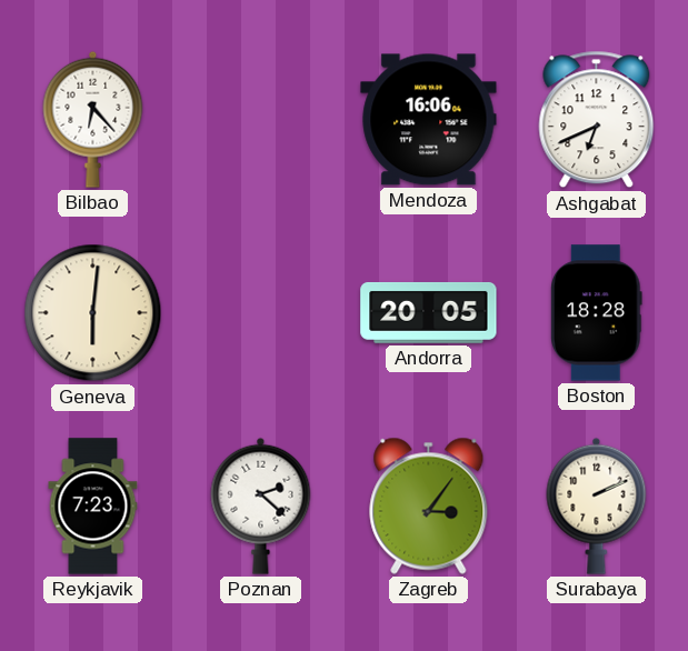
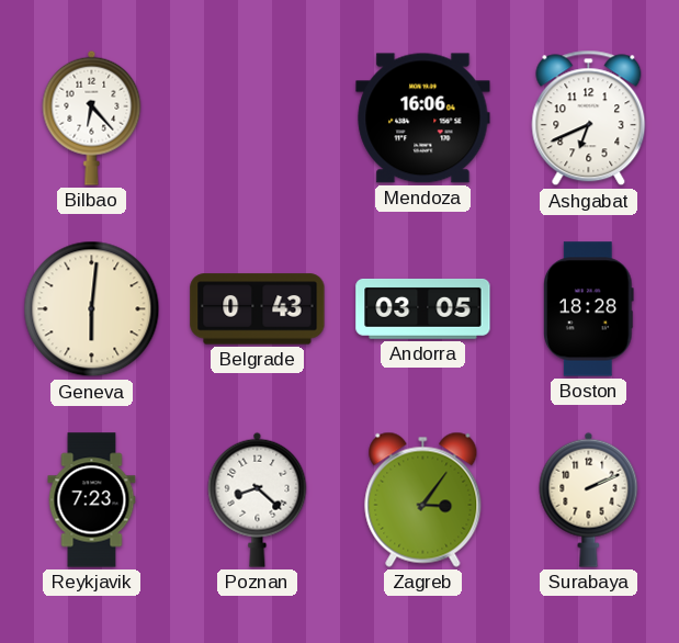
Belgrade: none -> 0:43 (258, 309)
Andorra: 20:05 -> 03:05 (423, 308)
Poznan: 2:22 -> 8:22 (258, 499)
